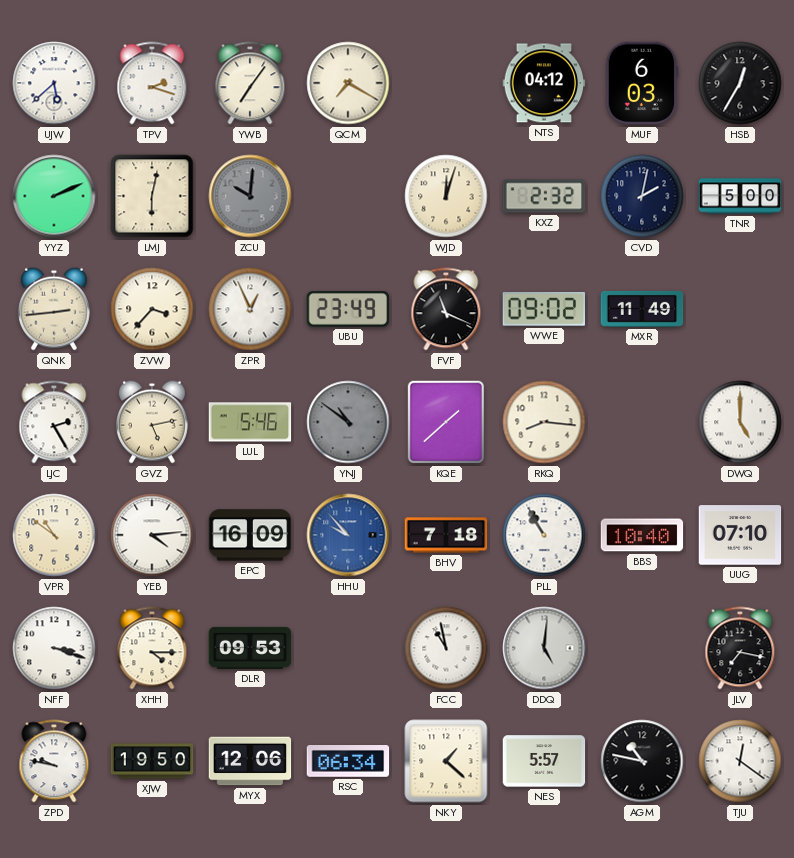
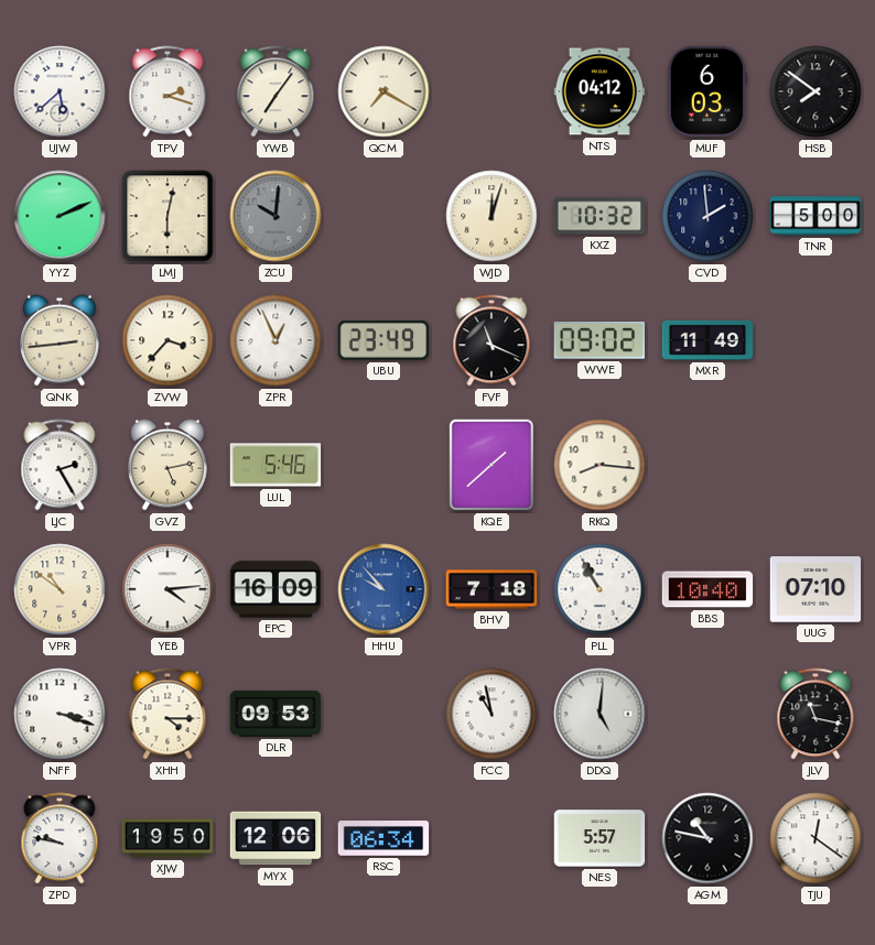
HSB: 12:35 -> 7:51 (815, 91)
KXZ: 2:32 -> 10:32 (599, 216)
CVD: 2:02 -> 1:59 (707, 216)
YNJ: 10:51 -> none (348, 422)
DWQ: 5:00 -> none (740, 422)
JLV: 7:17 -> 11:17 (815, 714)
NKY: 1:22 -> none (446, 761)
